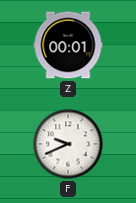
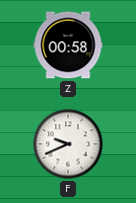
Z: 00:01 -> 00:58 (68, 45)
